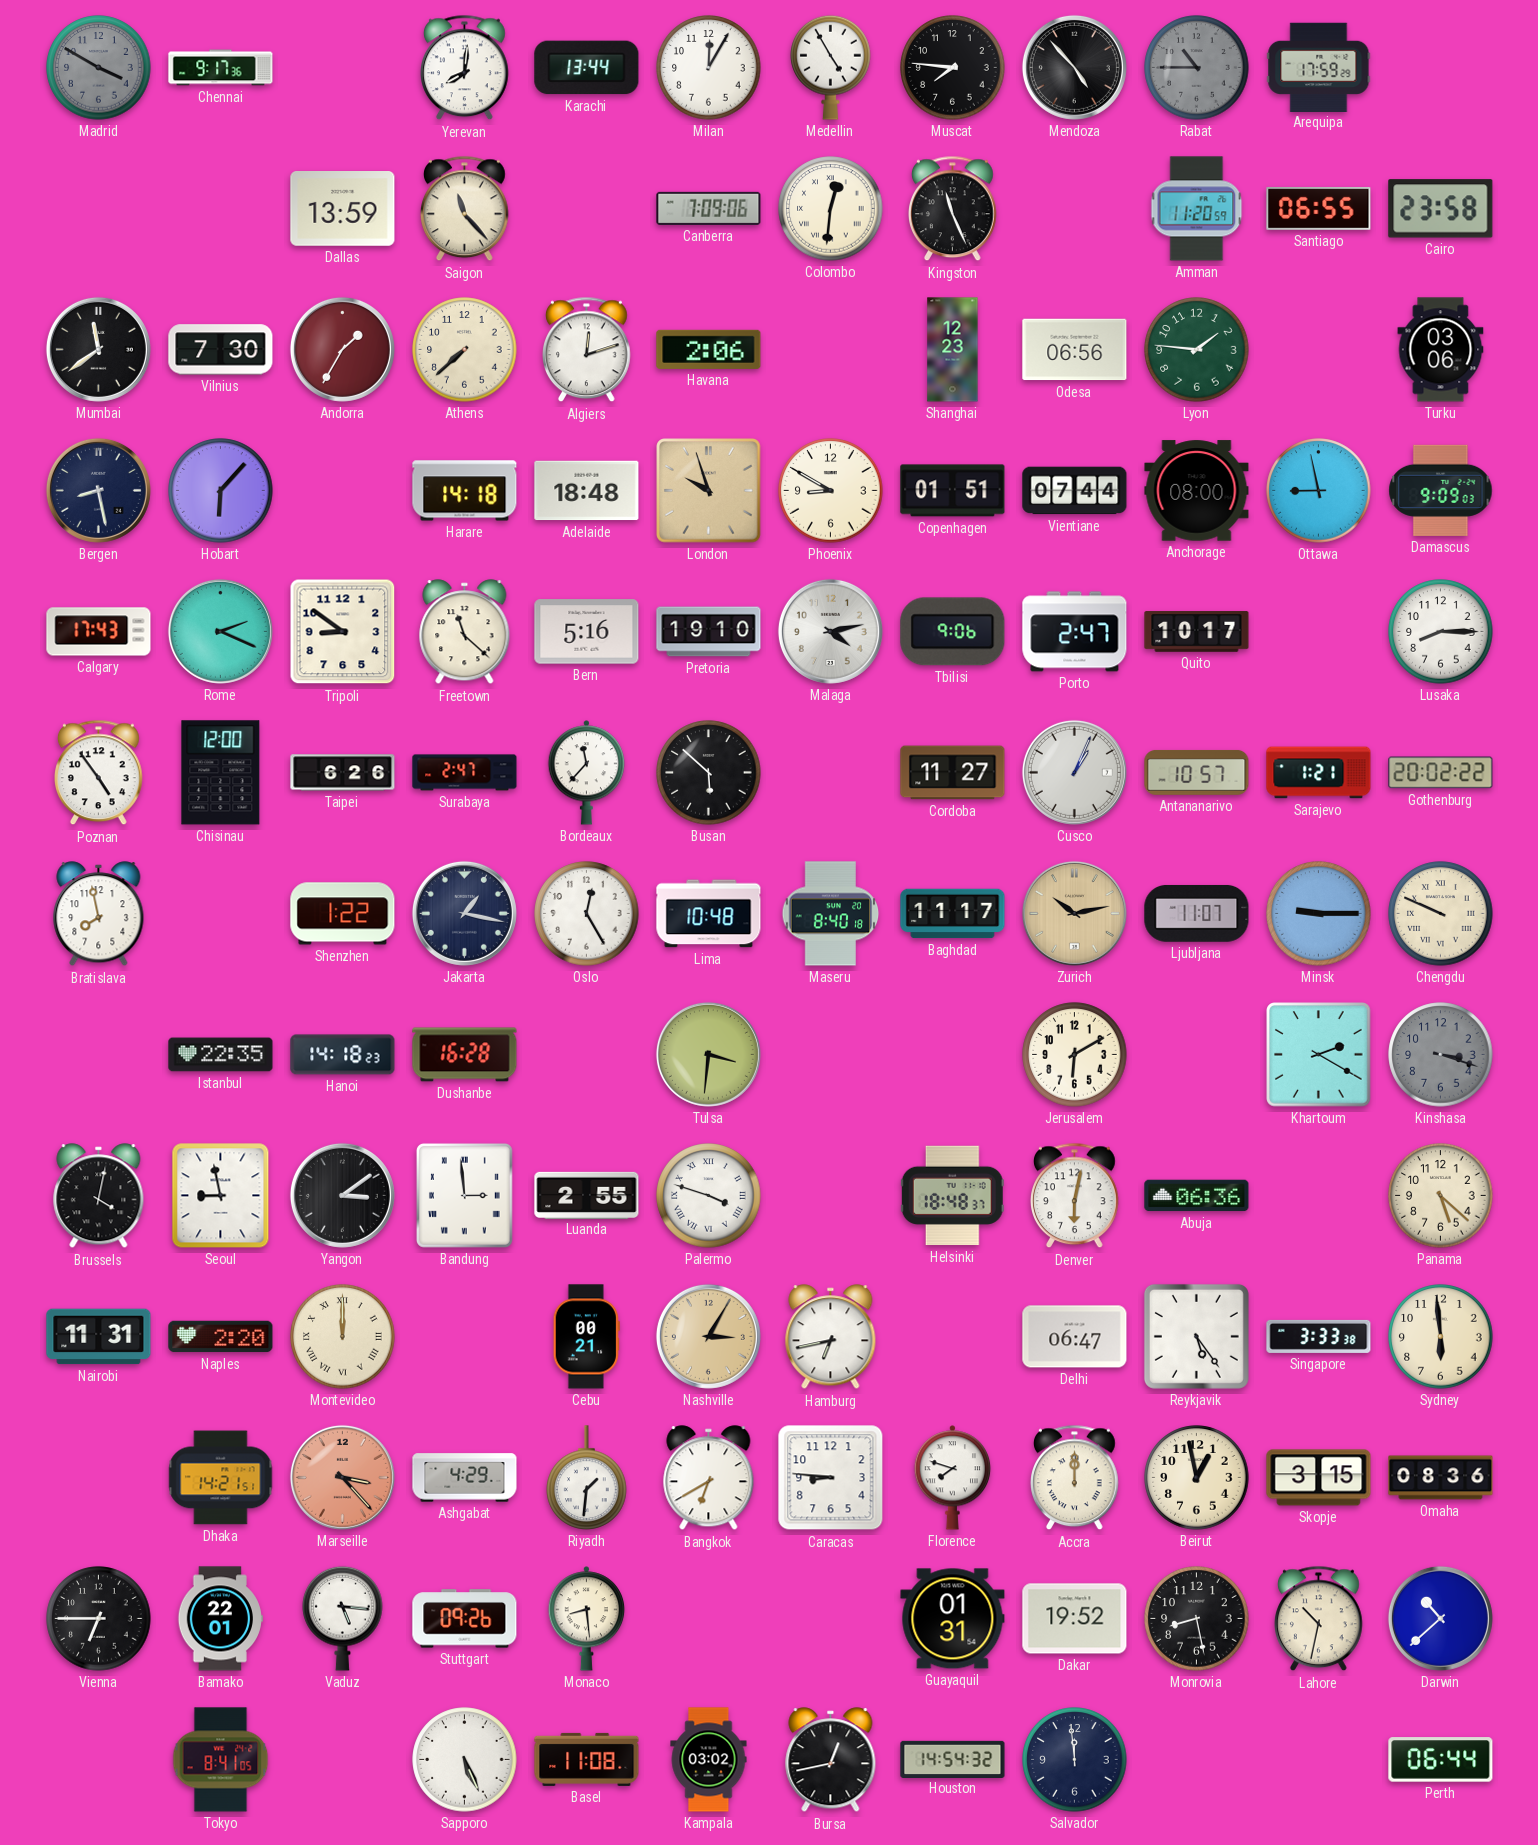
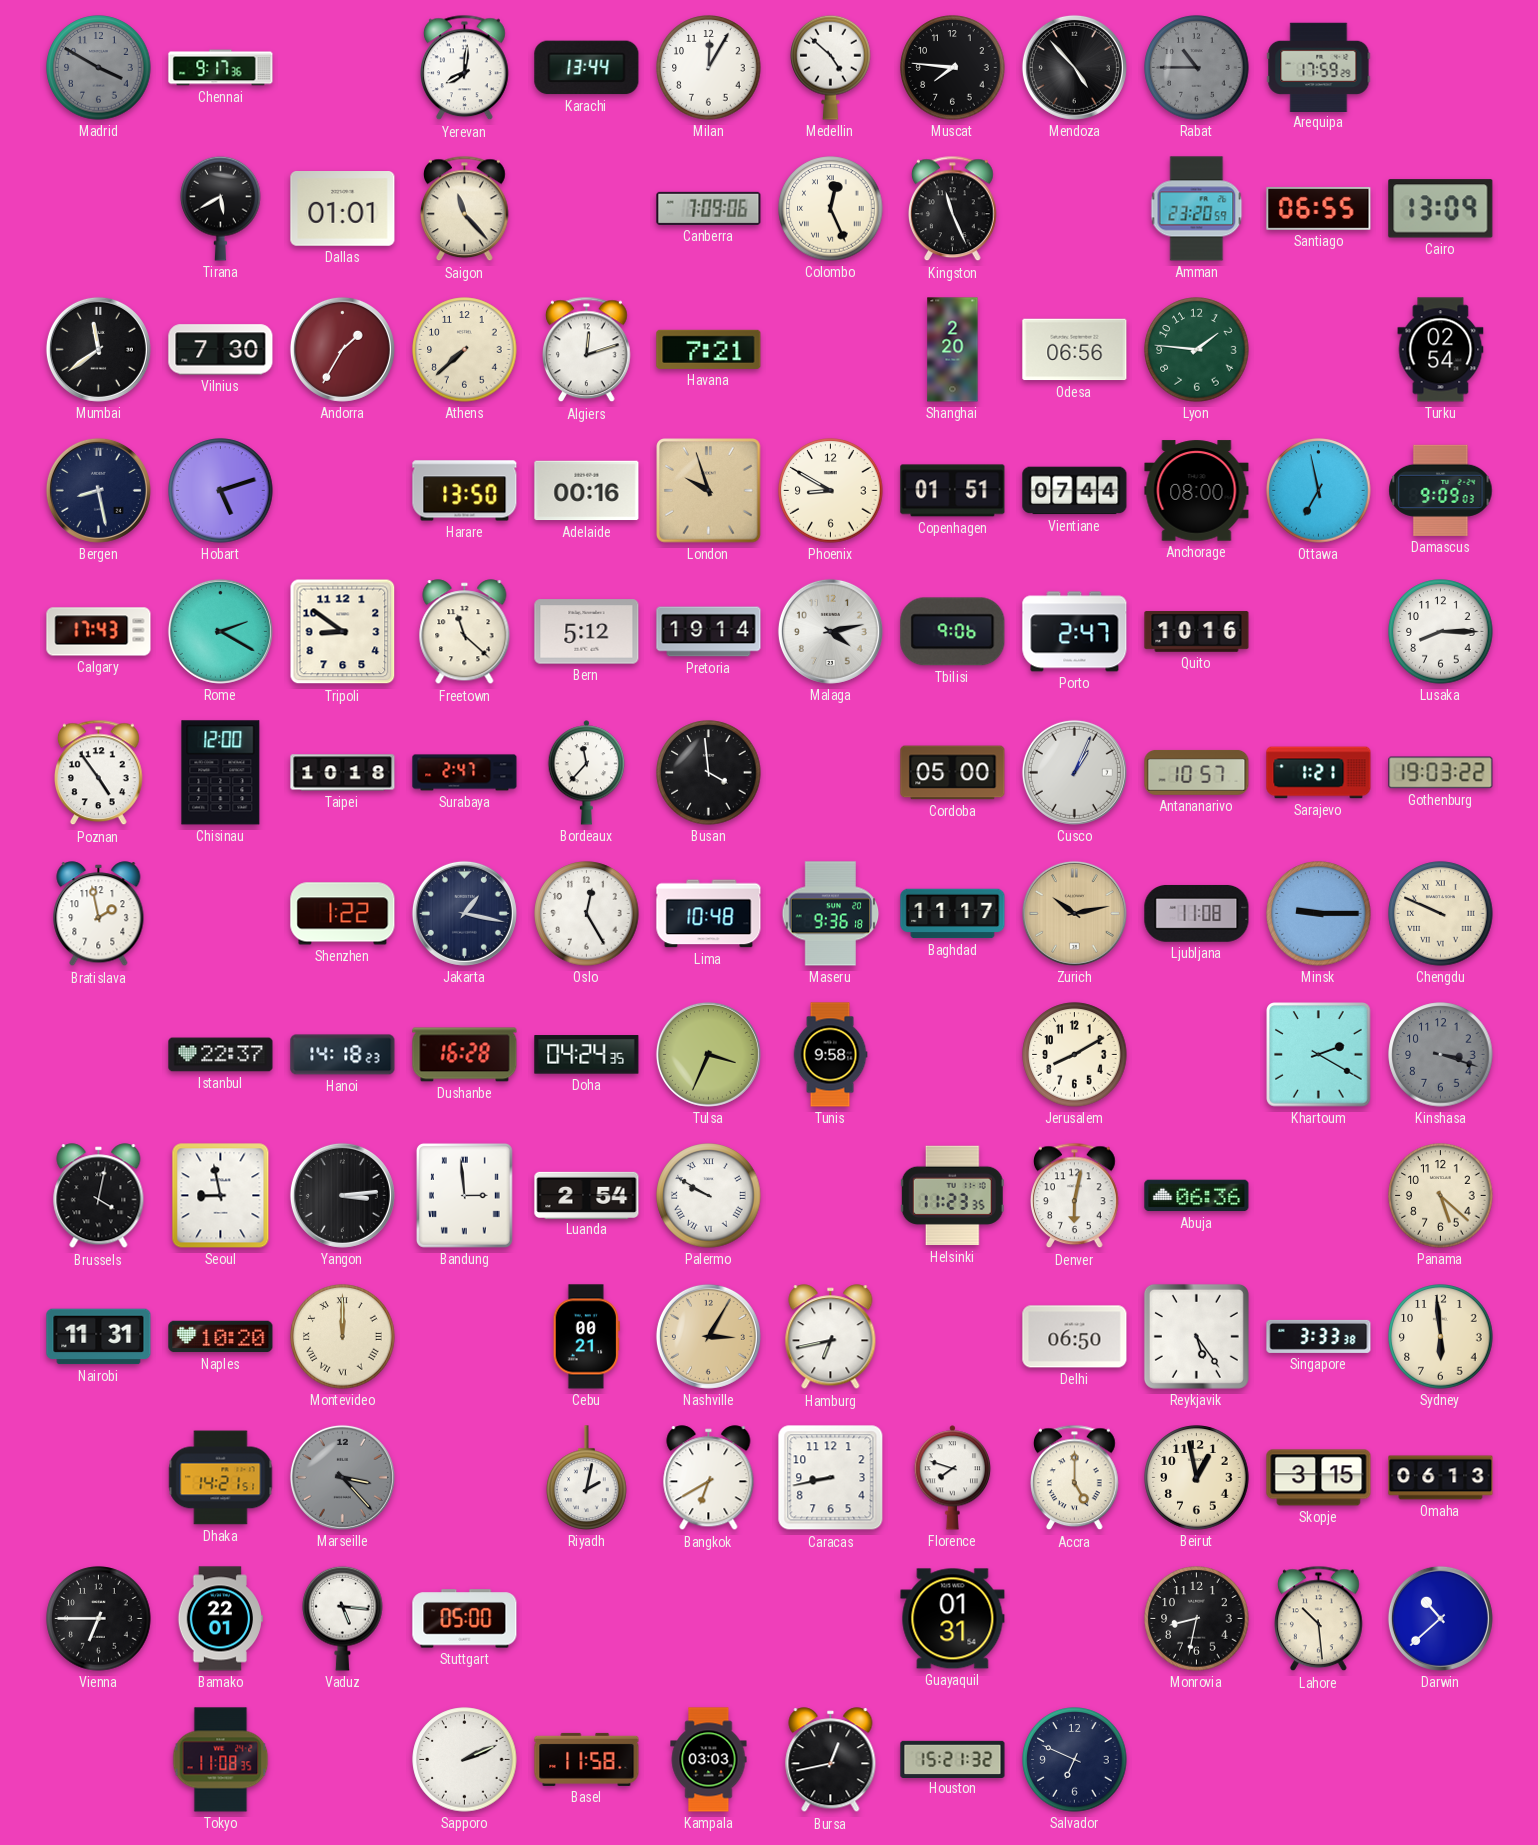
Medellin: 4:55 -> 4:52 (831, 67)
Tirana: none -> 5:40 (221, 208)
Dallas: 13:59 -> 01:01 (343, 209)
Colombo: 12:31 -> 12:26 (831, 209)
Amman: 11:20 -> 23:20 (1197, 209)
Cairo: 23:58 -> 13:09 (1441, 209)
Havana: 2:06 -> 7:21 (709, 349)
Shanghai: 12:23 -> 2:20 (953, 350)
Turku: 03:06 -> 02:54 (1441, 350)
Hobart: 6:07 -> 5:12 (221, 491)
Harare: 14:18 -> 13:50 (465, 491)
Adelaide: 18:48 -> 00:16 (587, 491)
Ottawa: 8:58 -> 6:58 (1319, 491)
Rome: 2:19 -> 2:20 (220, 631)
Bern: 5:16 -> 5:12 (587, 632)
Pretoria: 19:10 -> 19:14 (709, 632)
Quito: 10:17 -> 10:16 (1197, 632)
Taipei: 6:26 -> 10:18 (343, 773)
Busan: 5:52 -> 3:59 (709, 773)
Cordoba: 11:27 -> 05:00 (953, 773)
Gothenburg: 20:02 -> 19:03 (1441, 773)
Bratislava: 7:58 -> 1:58 (99, 914)
Maseru: 8:40 -> 9:36 (831, 914)
Ljubljana: 11:07 -> 11:08 (1197, 913)
Istanbul: 22:35 -> 22:37 (221, 1055)
Doha: none -> 04:24 (587, 1055)
Tulsa: 3:31 -> 3:34 (708, 1054)
Tunis: none -> 9:58 (830, 1055)
Jerusalem: 6:10 -> 8:10 (1075, 1055)
Yangon: 3:09 -> 3:14 (342, 1195)
Luanda: 2:55 -> 2:54 (587, 1195)
Palermo: 3:48 -> 9:50 (709, 1196)
Helsinki: 18:48 -> 11:23 (952, 1196)
Naples: 2:20 -> 10:20 (221, 1337)
Delhi: 06:47 -> 06:50 (1075, 1337)
Marseille dial: salmon -> grey (342, 1477)
Ashgabat: 4:29 -> none (465, 1478)
Riyadh: 1:31 -> 2:02 (587, 1478)
Caracas: 8:46 -> 8:43 (831, 1478)
Accra: 12:00 -> 5:00 (1075, 1478)
Omaha: 08:36 -> 06:13 (1441, 1478)
Stuttgart: 09:26 -> 05:00 (465, 1619)
Monaco: 8:29 -> none (587, 1619)
Dakar: 19:52 -> none (1075, 1619)
Monrovia: 8:28 -> 8:32 (1197, 1619)
Lahore: 10:32 -> 10:29 (1319, 1619)
Tokyo: 8:41 -> 11:08 (221, 1760)
Sapporo: 5:26 -> 2:11 (465, 1760)
Basel: 11:08 -> 11:58 (587, 1759)
Kampala: 03:02 -> 03:03 (709, 1760)
Houston: 14:54 -> 15:21 (953, 1759)
Salvador: 11:59 -> 6:49 (1075, 1760)
Perth: 06:44 -> none (1441, 1760)
